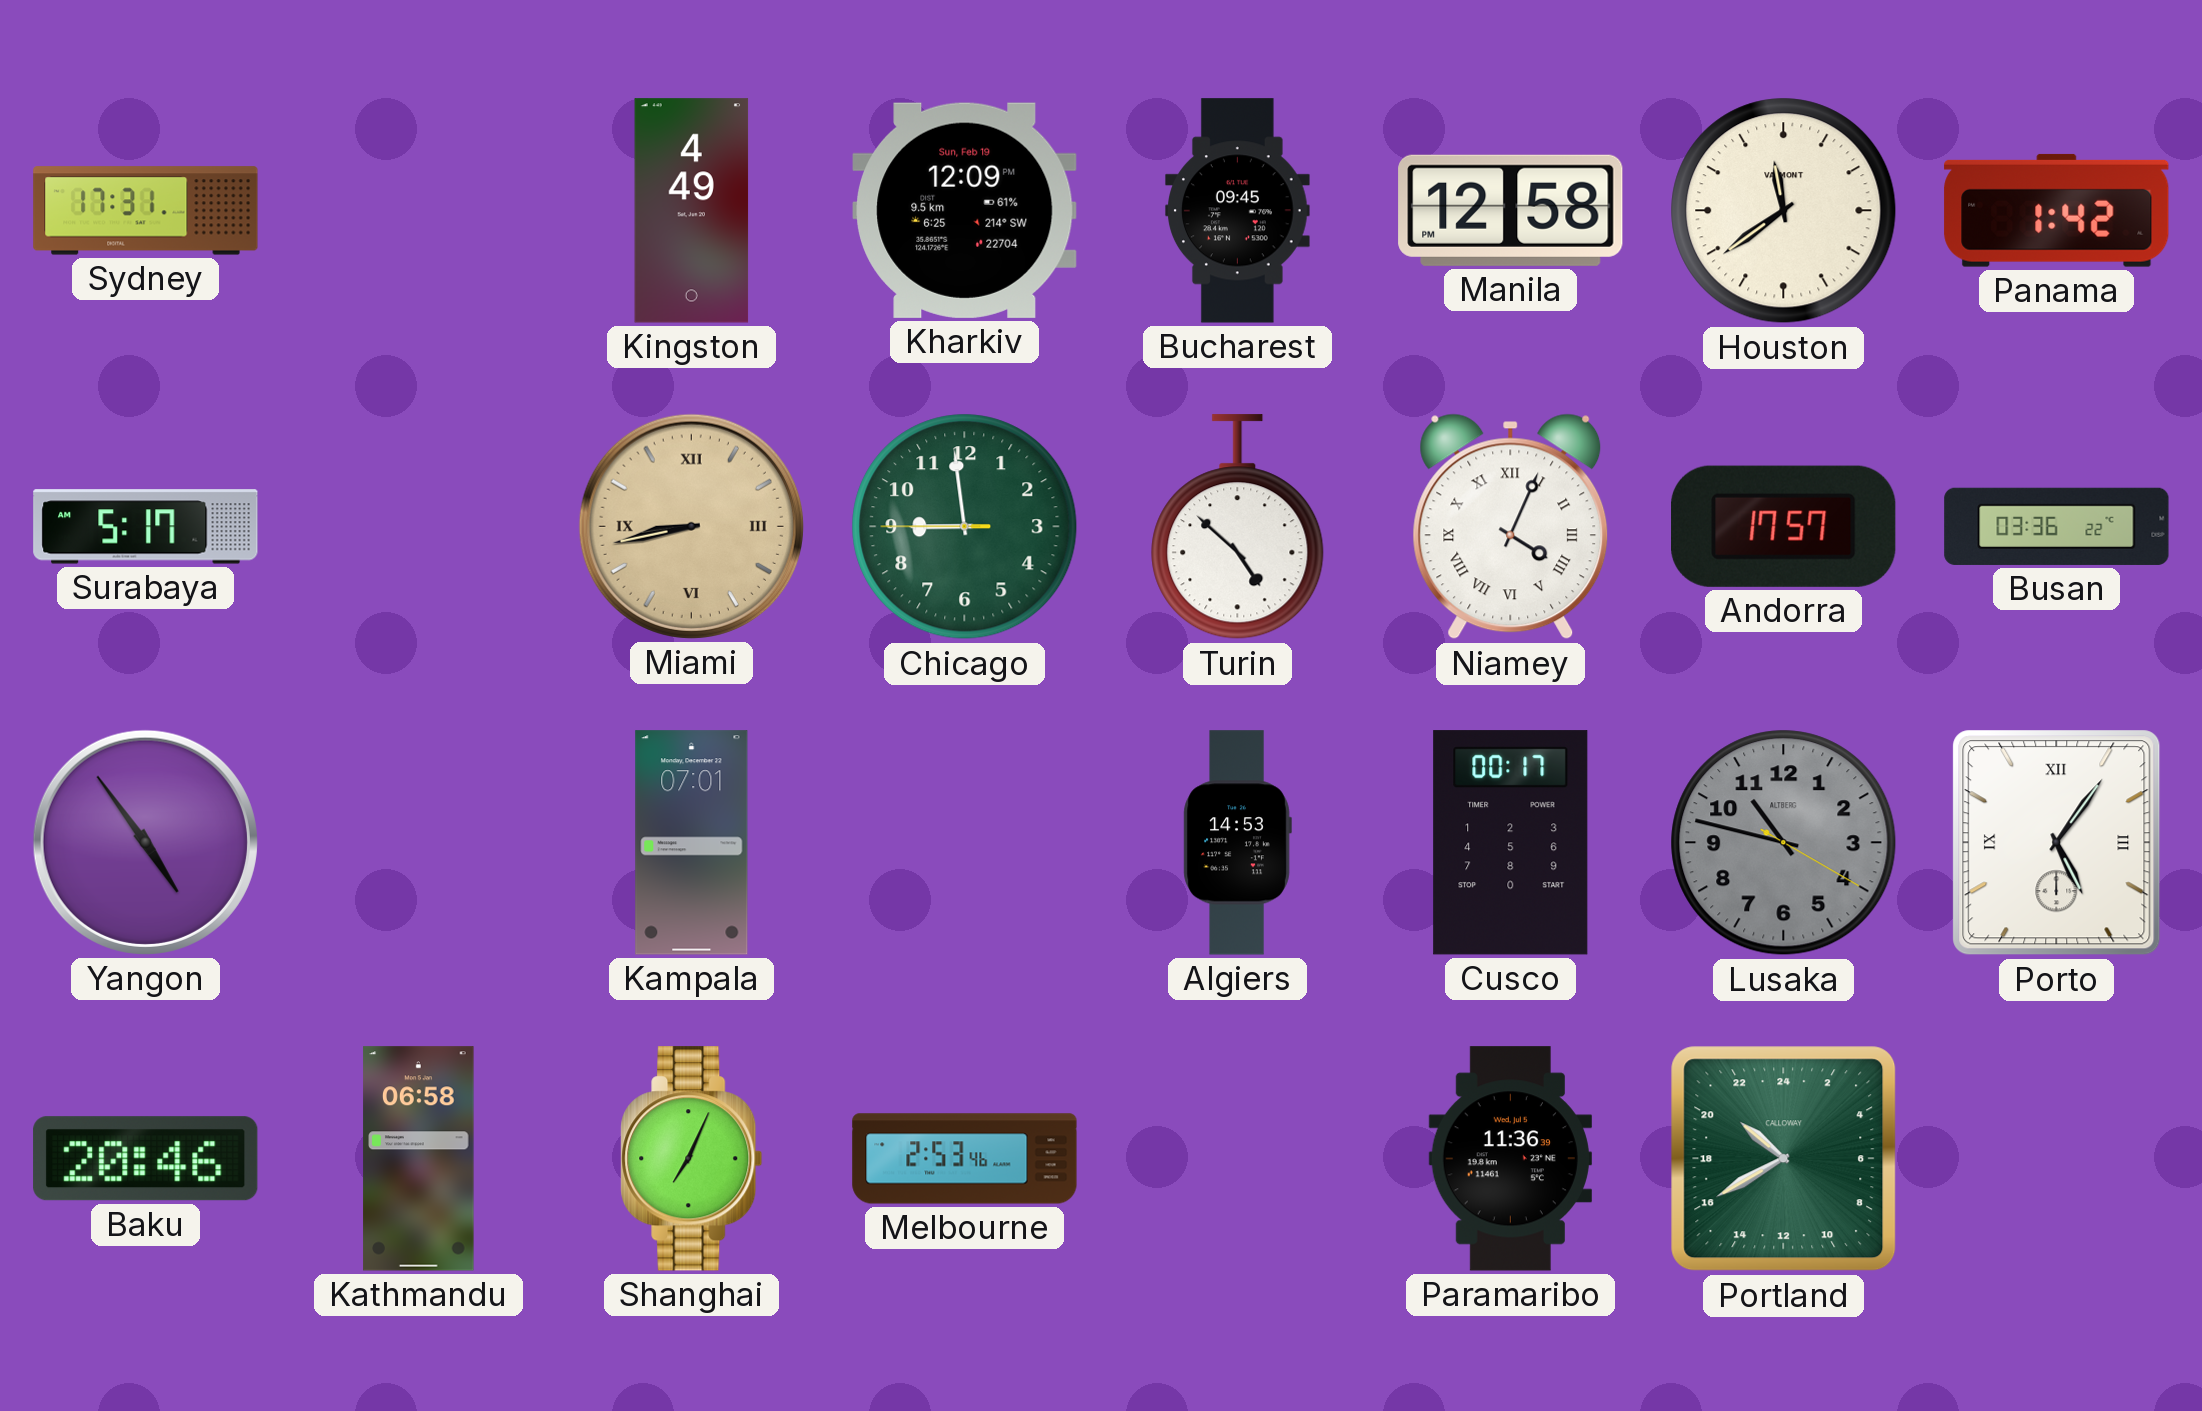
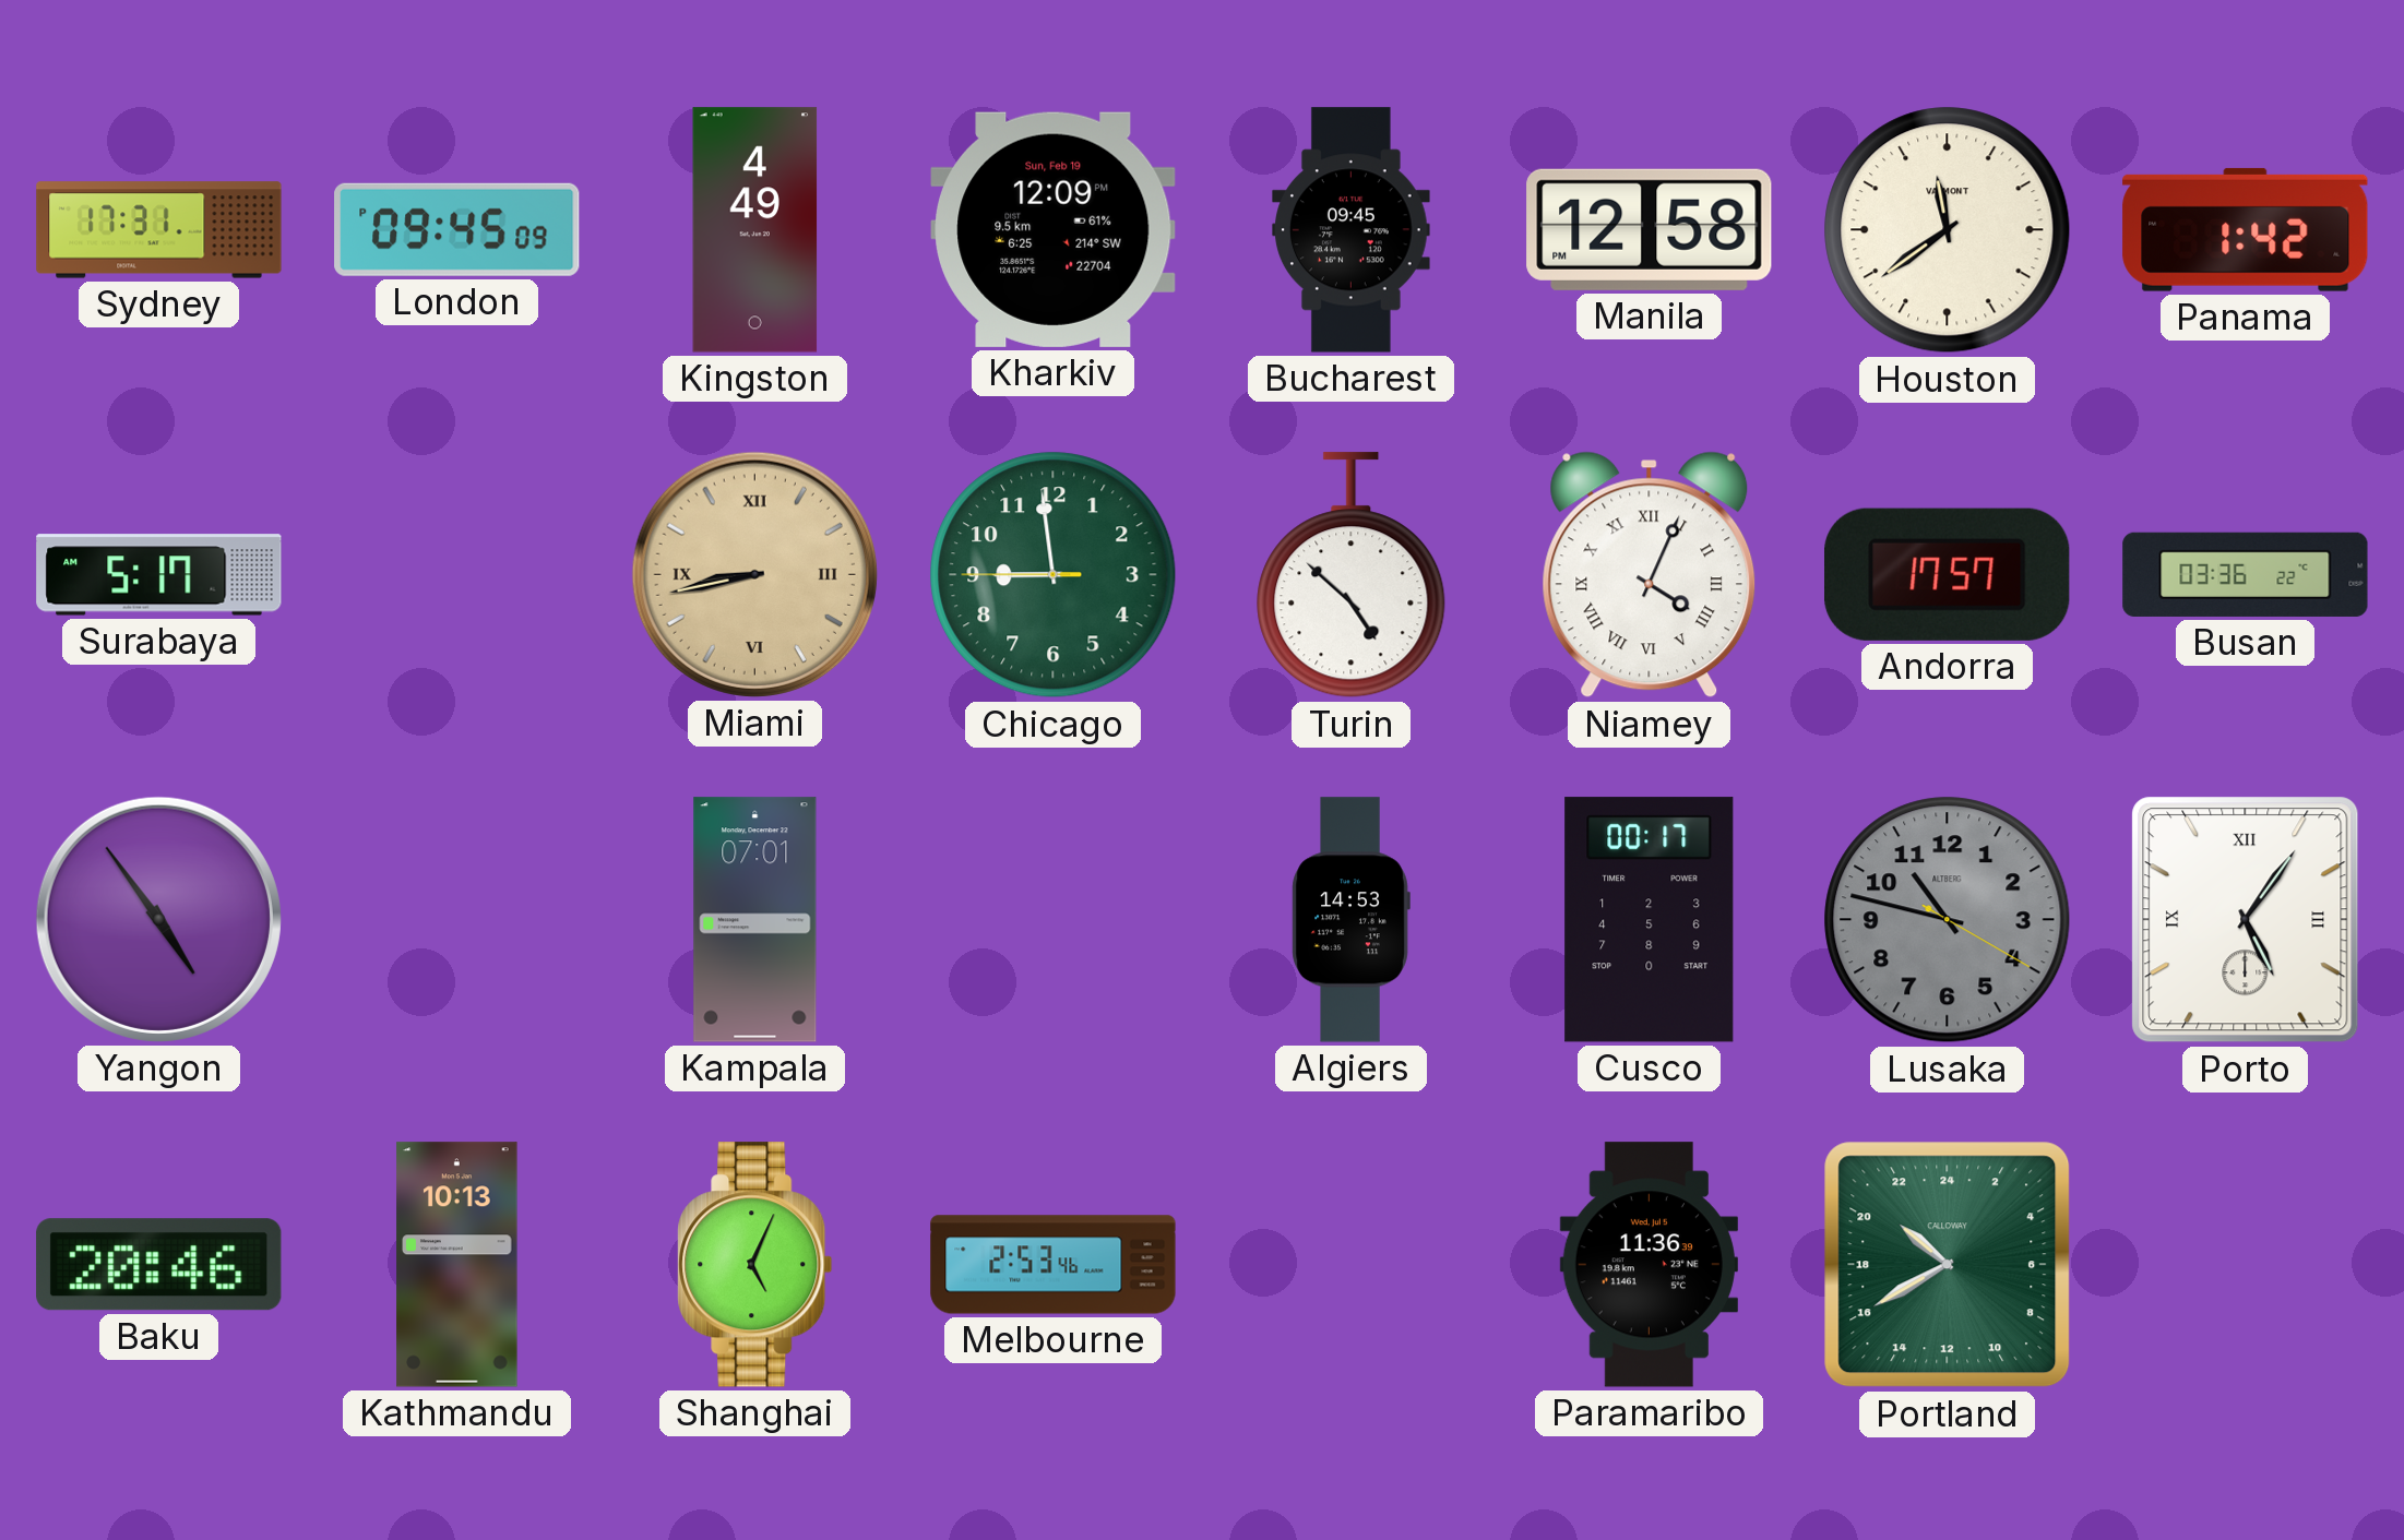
London: none -> 09:45 (457, 229)
Kathmandu: 06:58 -> 10:13 (457, 1265)
Shanghai: 7:04 -> 5:04 (755, 1265)
